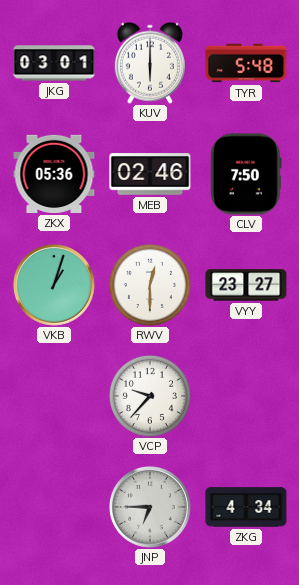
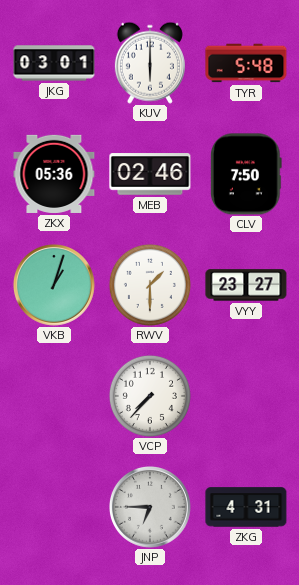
RWV: 12:30 -> 1:30 (150, 285)
VCP: 9:37 -> 7:37 (150, 396)
ZKG: 4:34 -> 4:31 (246, 507)
